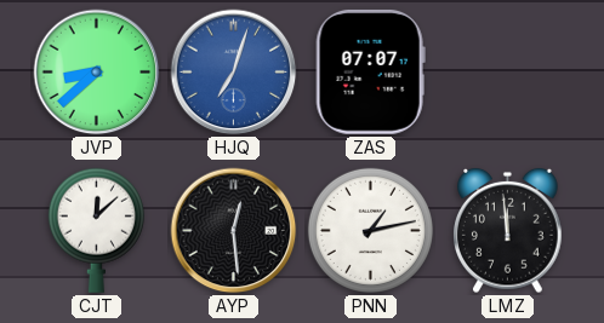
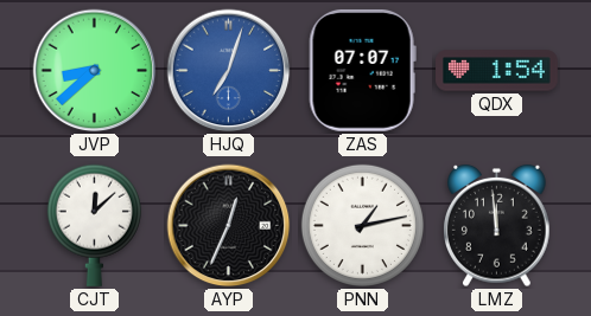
QDX: none -> 1:54 (497, 71)
AYP: 12:29 -> 12:34 (229, 226)
